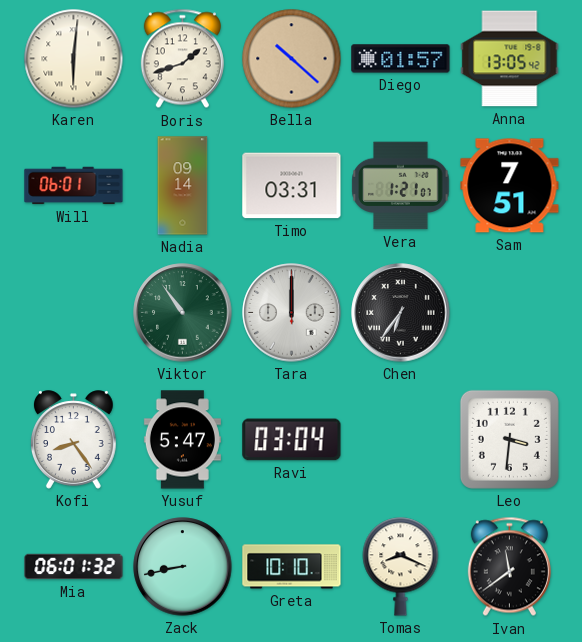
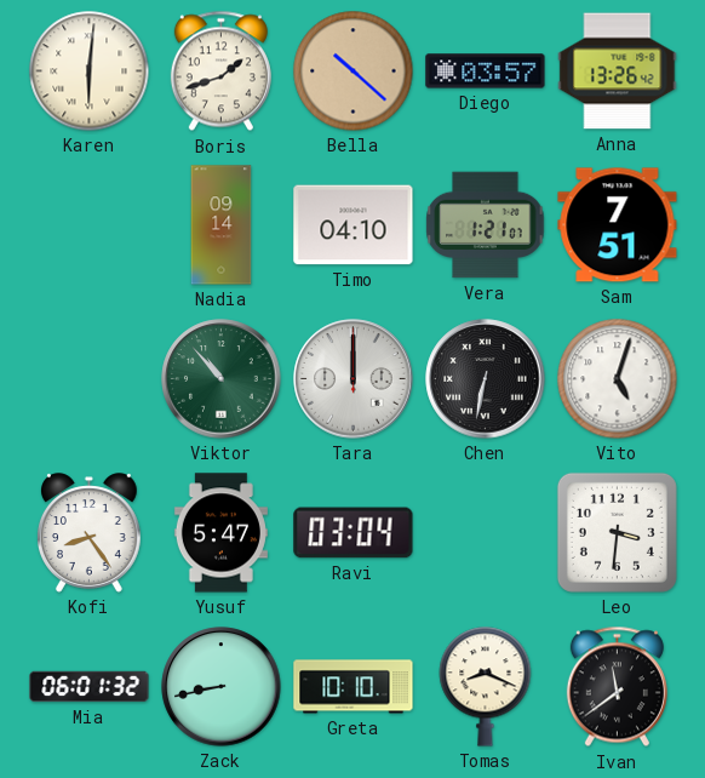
Diego: 01:57 -> 03:57 (486, 71)
Anna: 13:05 -> 13:26 (618, 71)
Will: 06:01 -> none (74, 186)
Timo: 03:31 -> 04:10 (354, 225)
Viktor: 10:54 -> 10:53 (222, 379)
Chen: 6:36 -> 6:32 (486, 379)
Vito: none -> 5:03 (618, 379)
